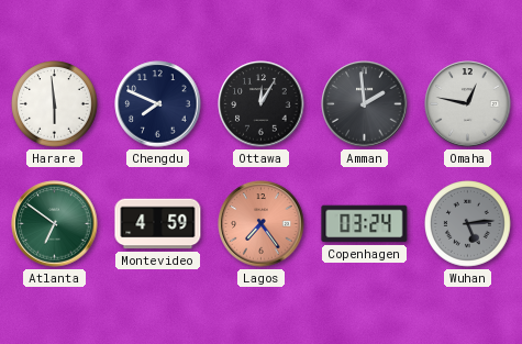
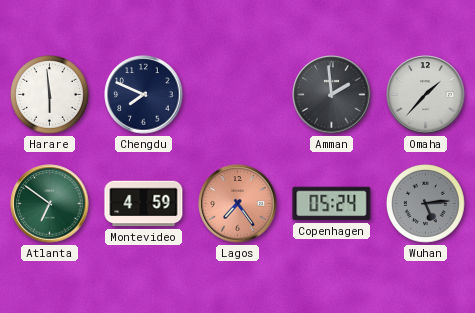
Ottawa: 12:05 -> none (262, 104)
Omaha: 12:47 -> 1:37 (426, 95)
Copenhagen: 03:24 -> 05:24 (332, 204)
